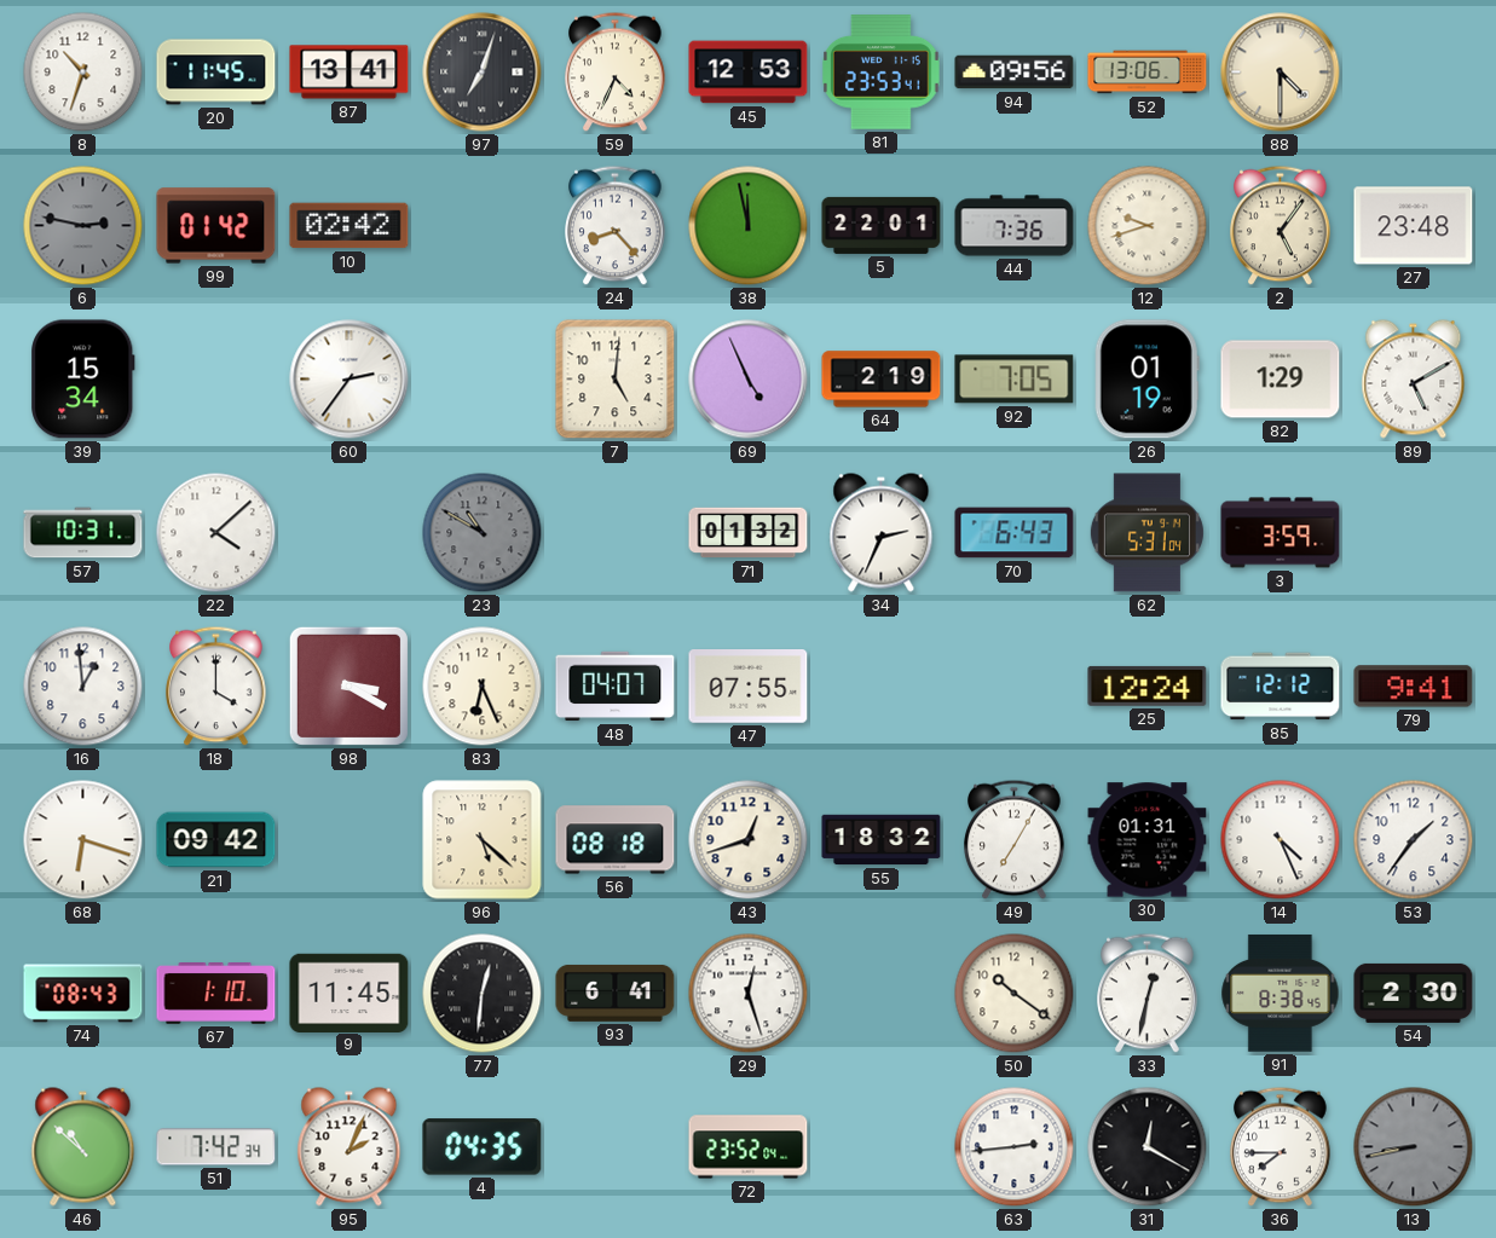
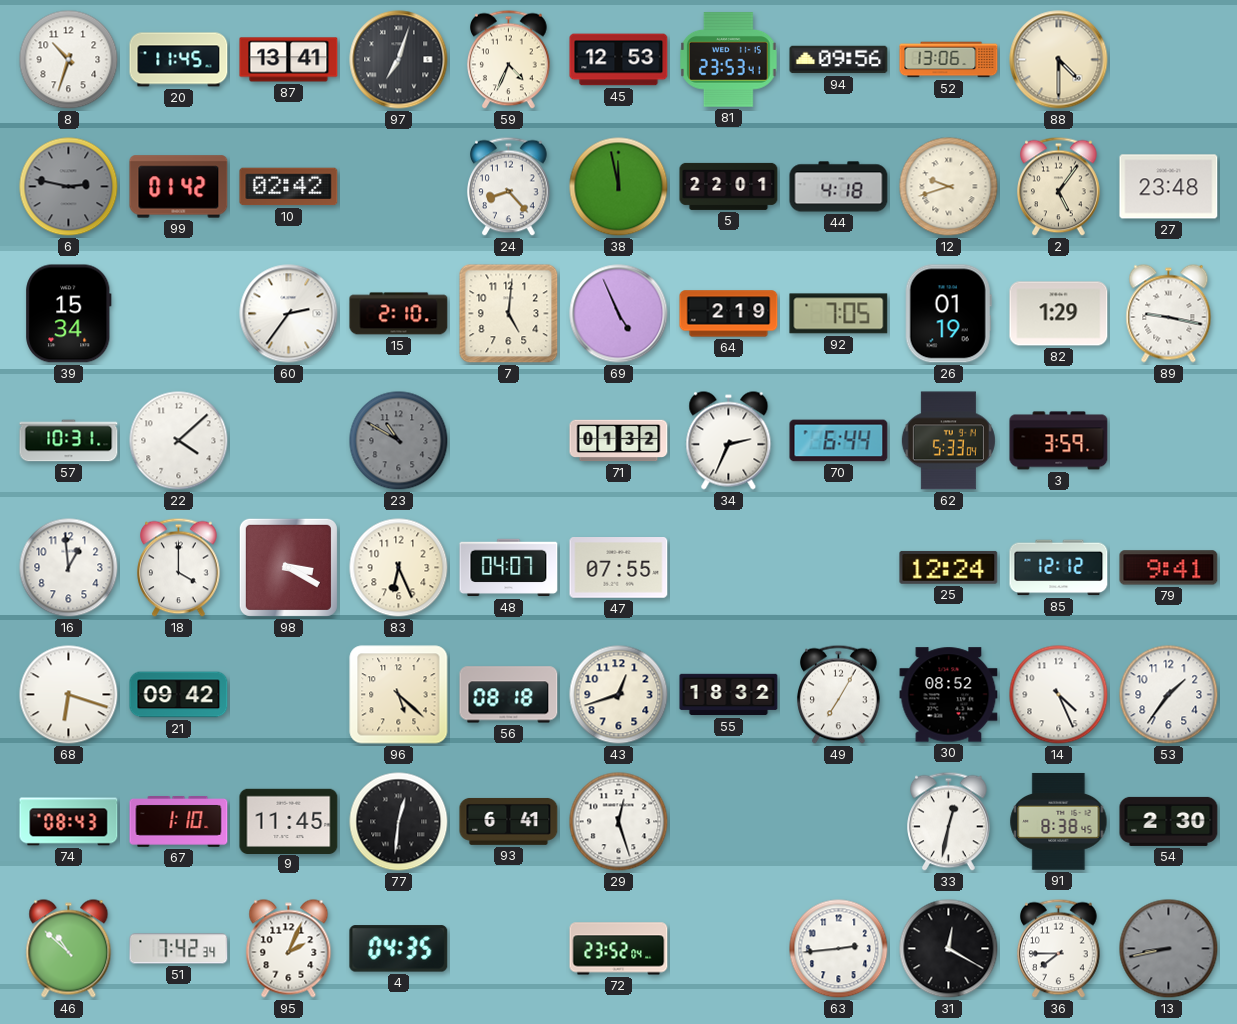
44: 7:36 -> 4:18 (839, 187)
15: none -> 2:10 (399, 314)
89: 5:10 -> 9:17 (1169, 314)
70: 6:43 -> 6:44 (839, 441)
62: 5:31 -> 5:33 (948, 441)
30: 01:31 -> 08:52 (949, 695)
50: 10:21 -> none (1015, 994)
